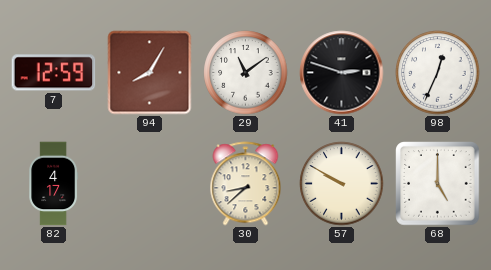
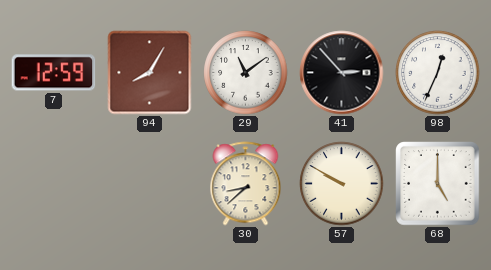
41: 2:48 -> 2:53 (342, 73)
82: 4:17 -> none (54, 184)
